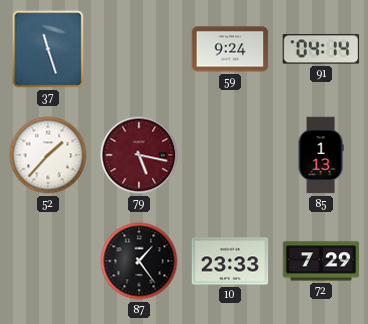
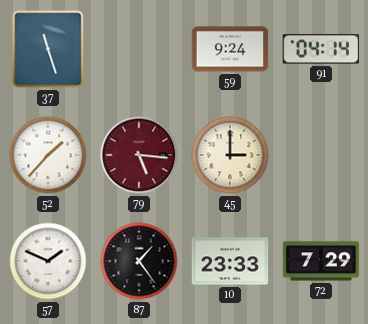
79: 5:17 -> 5:16 (139, 155)
45: none -> 3:00 (230, 155)
85: 1:13 -> none (321, 155)
57: none -> 1:49 (48, 261)
